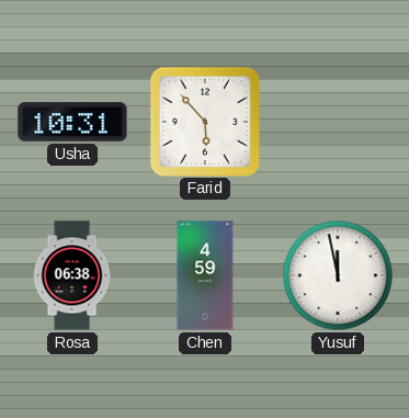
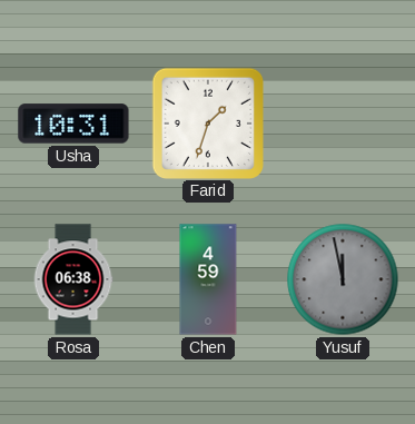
Farid: 5:53 -> 1:33 (207, 122)
Yusuf dial: white -> grey (343, 279)
